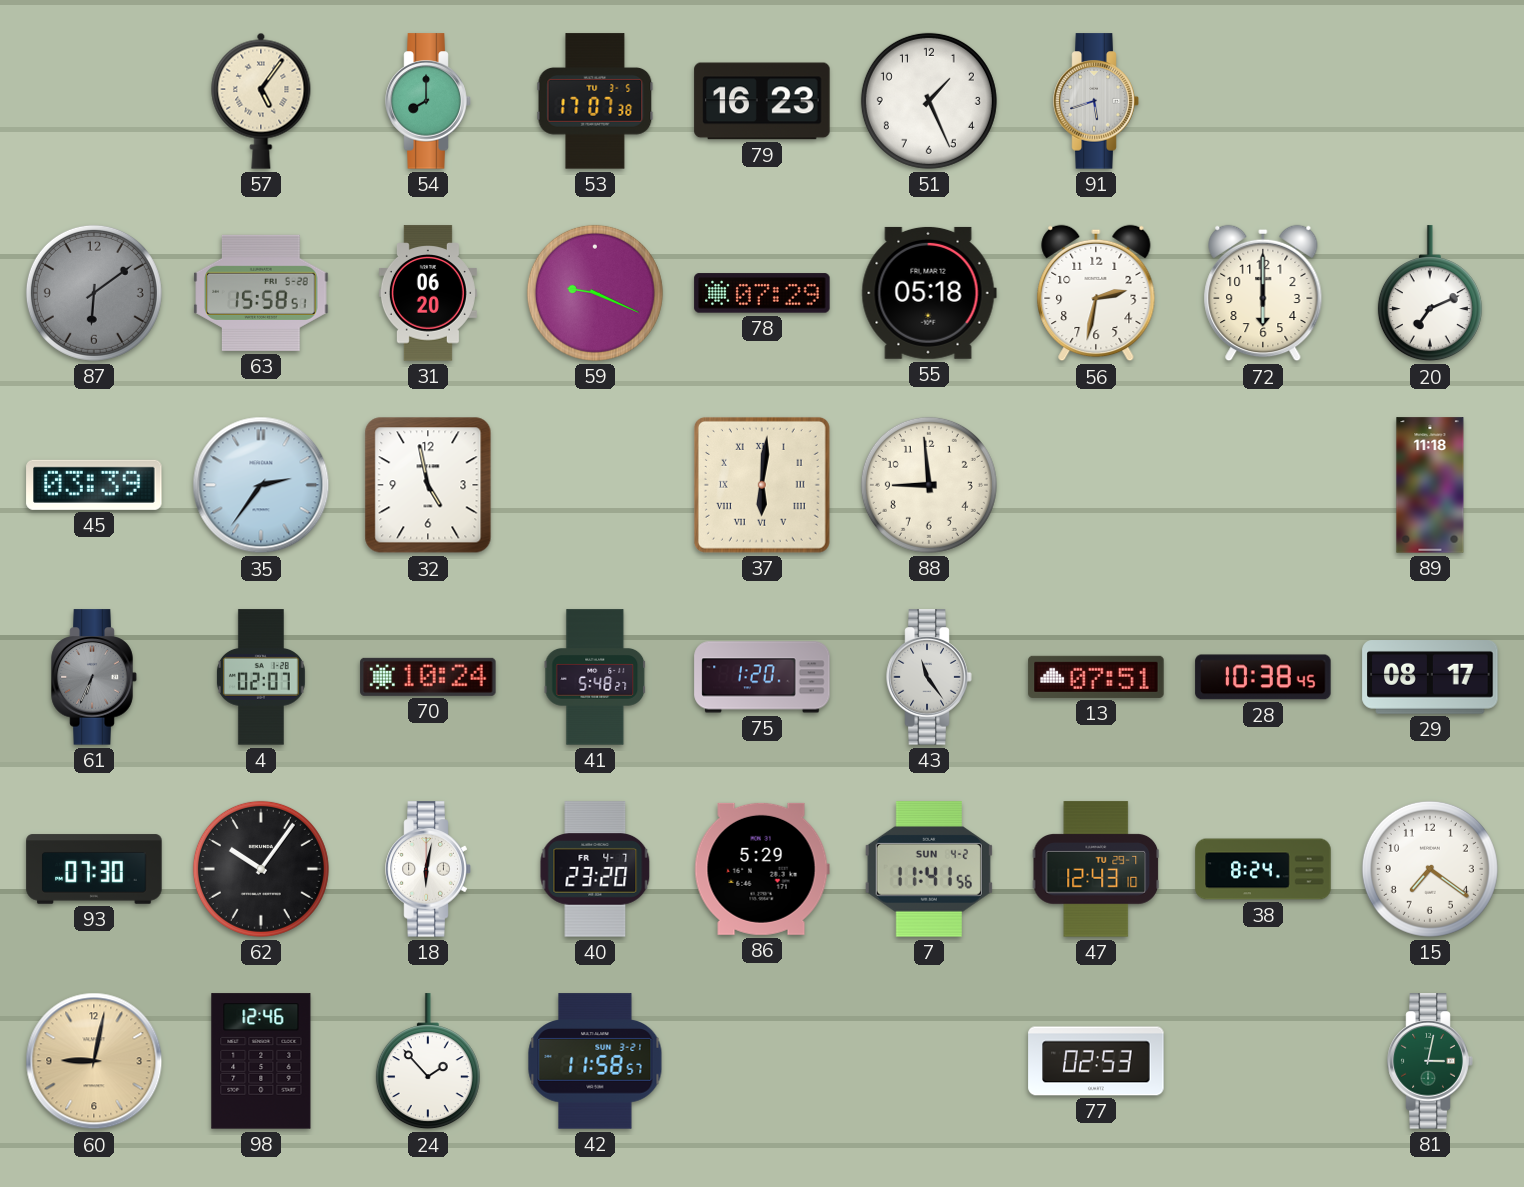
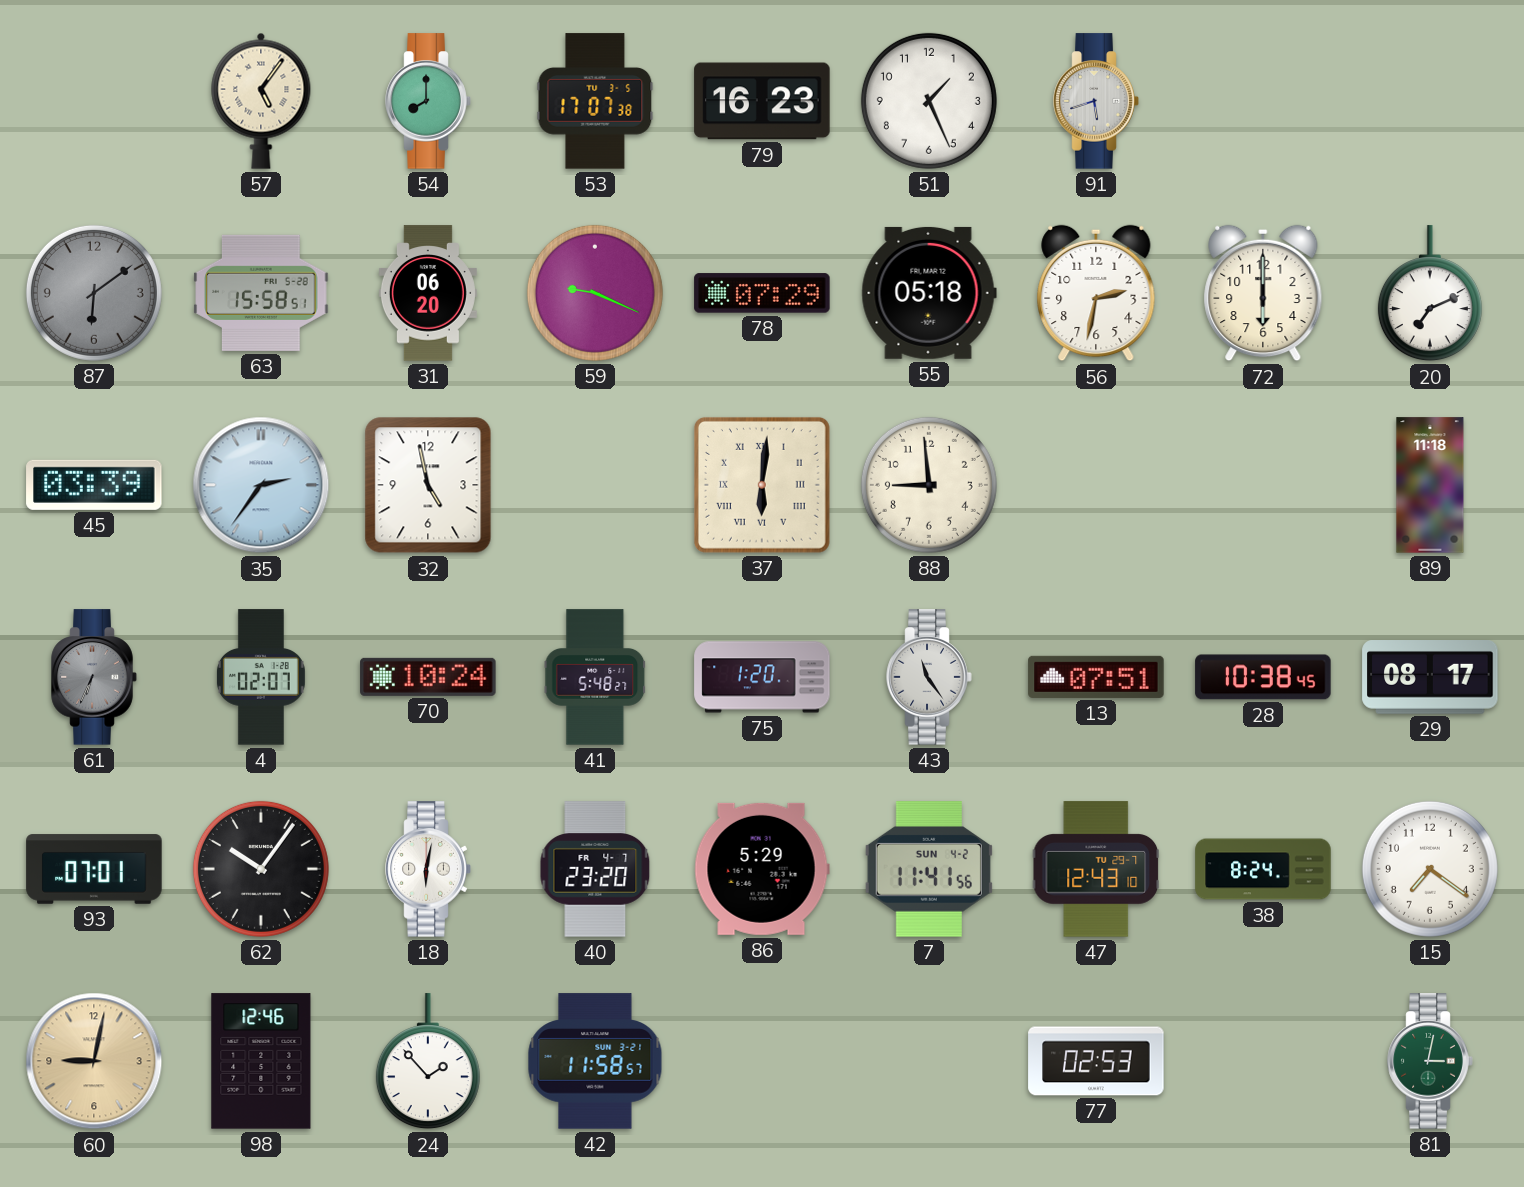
93: 07:30 -> 07:01 (94, 869)
